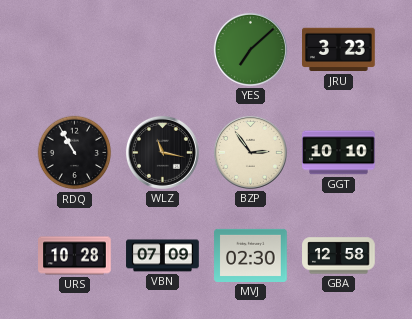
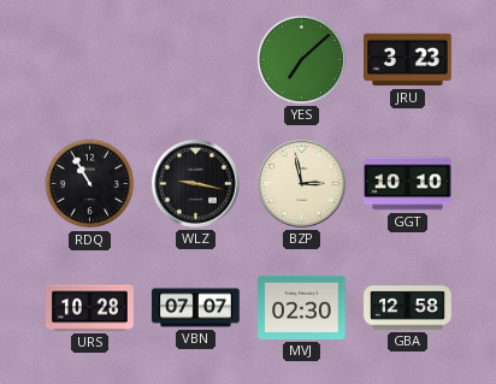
WLZ: 11:17 -> 9:17 (195, 183)
BZP: 2:54 -> 2:58 (301, 183)
VBN: 07:09 -> 07:07 (196, 308)
